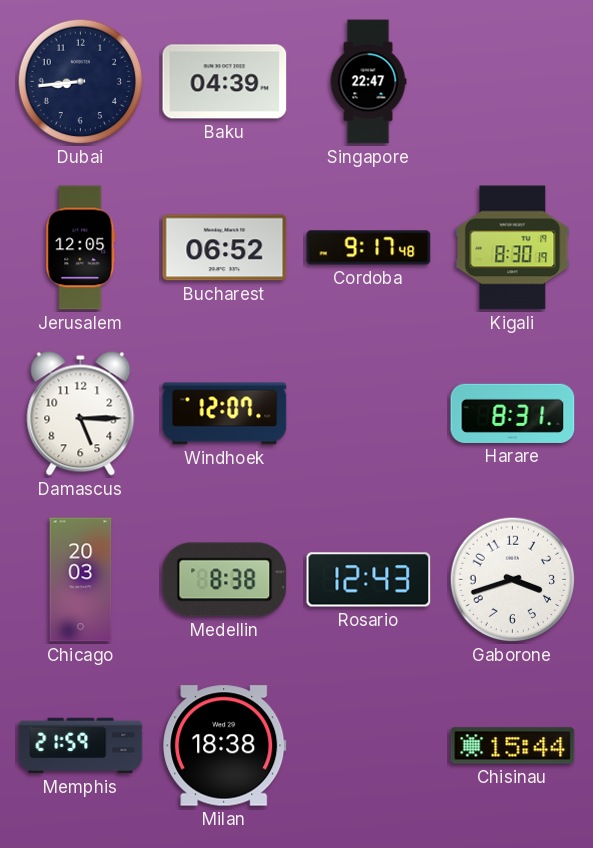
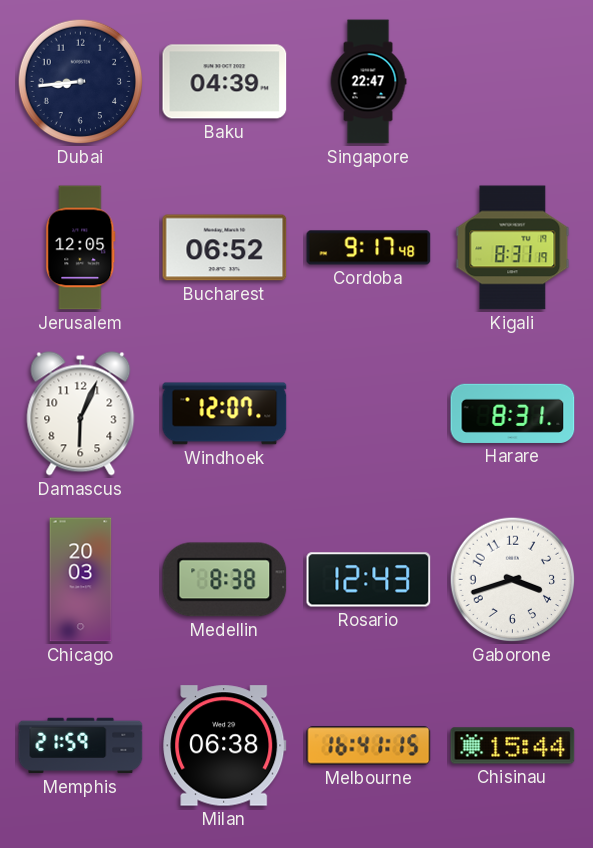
Kigali: 8:30 -> 8:31 (513, 248)
Damascus: 5:15 -> 6:04 (81, 414)
Milan: 18:38 -> 06:38 (225, 746)
Melbourne: none -> 16:41 (369, 746)
